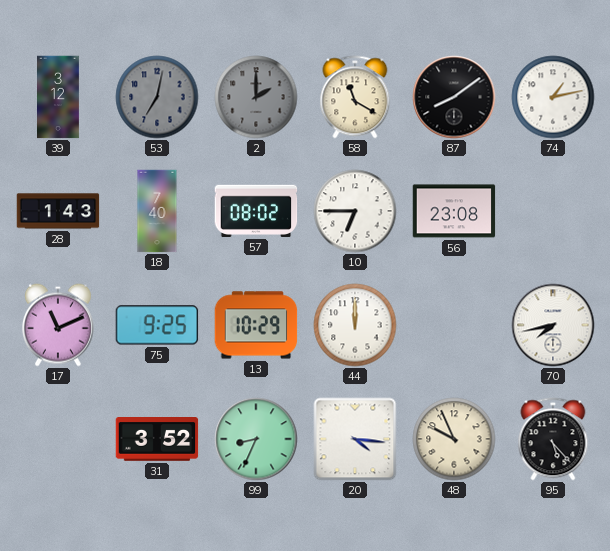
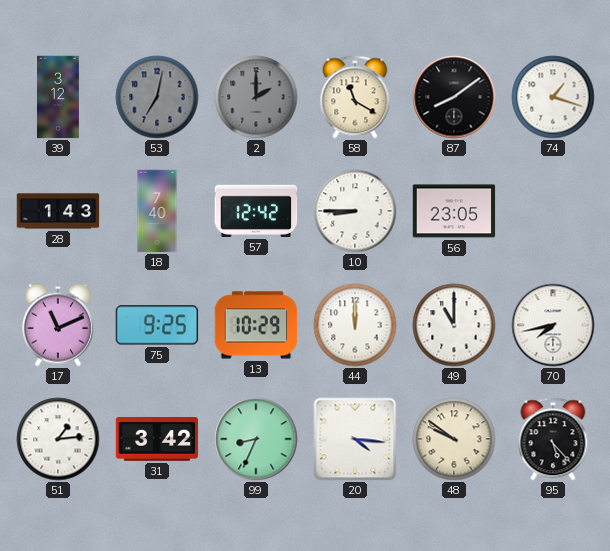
74: 1:13 -> 1:18 (553, 97)
57: 08:02 -> 12:42 (256, 211)
10: 6:45 -> 8:45 (355, 211)
56: 23:08 -> 23:05 (454, 211)
49: none -> 11:00 (454, 325)
51: none -> 1:14 (58, 439)
31: 3:52 -> 3:42 (157, 439)
48: 9:56 -> 9:51 (454, 439)
